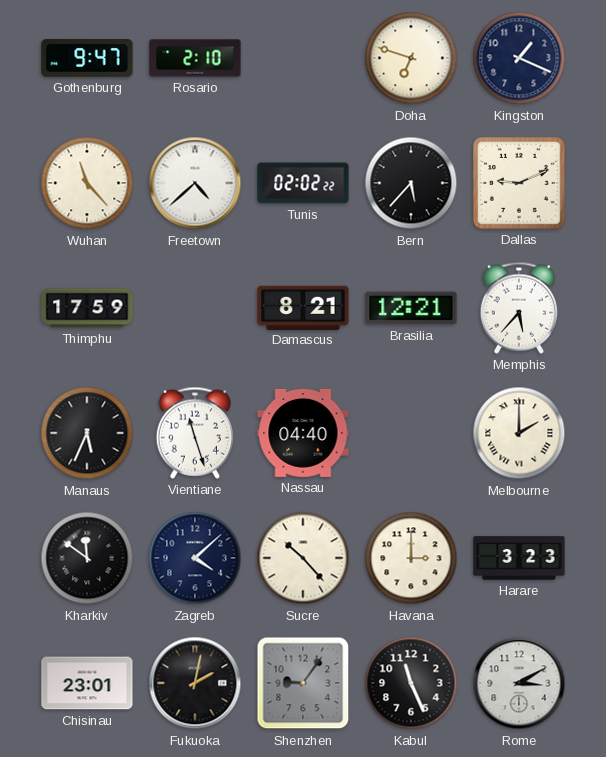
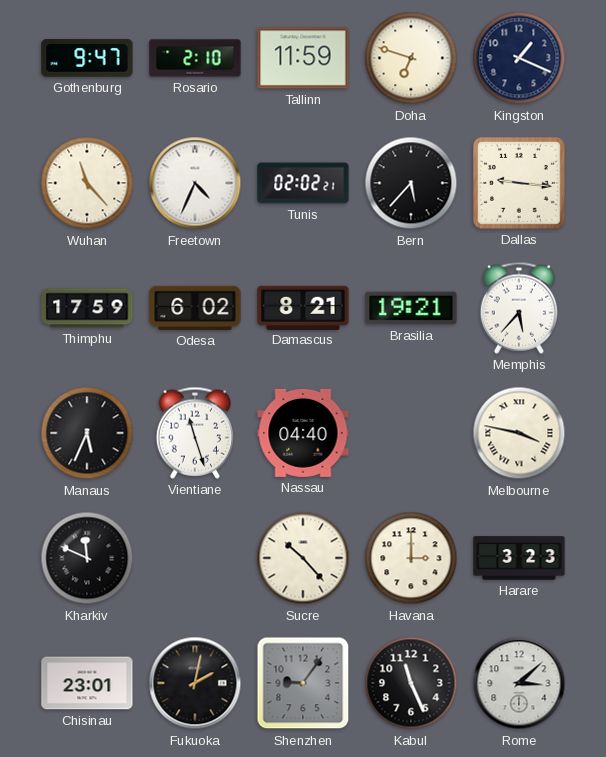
Tallinn: none -> 11:59 (303, 58)
Freetown: 4:38 -> 4:34 (195, 183)
Tunis: 02:02:22 -> 02:02:21 (303, 183)
Dallas: 9:11 -> 9:16 (519, 183)
Odesa: none -> 6:02 (195, 308)
Brasilia: 12:21 -> 19:21 (411, 308)
Melbourne: 2:00 -> 3:47 (519, 433)
Kharkiv: 11:51 -> 11:49 (87, 558)
Zagreb: 4:08 -> none (195, 558)
Rome: 3:10 -> 3:08 (519, 683)
